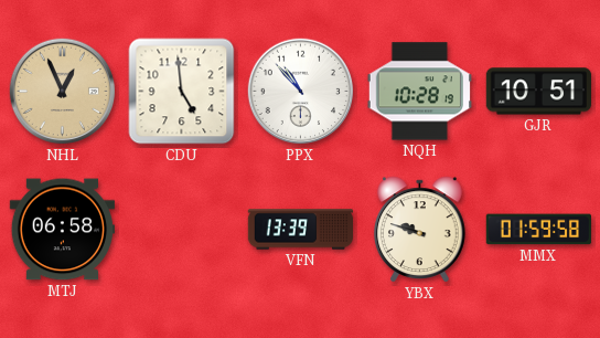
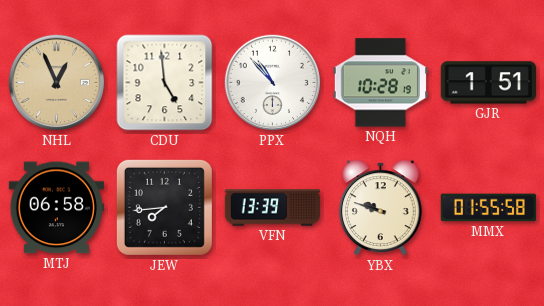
GJR: 10:51 -> 1:51 (488, 83)
JEW: none -> 7:44 (164, 207)
MMX: 01:59 -> 01:55 (488, 208)
